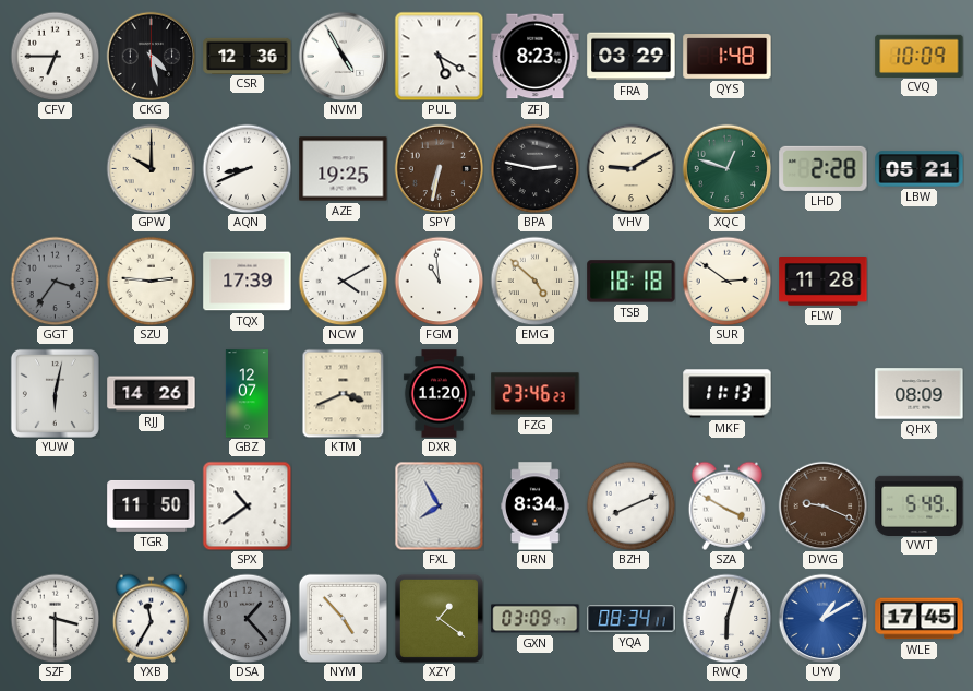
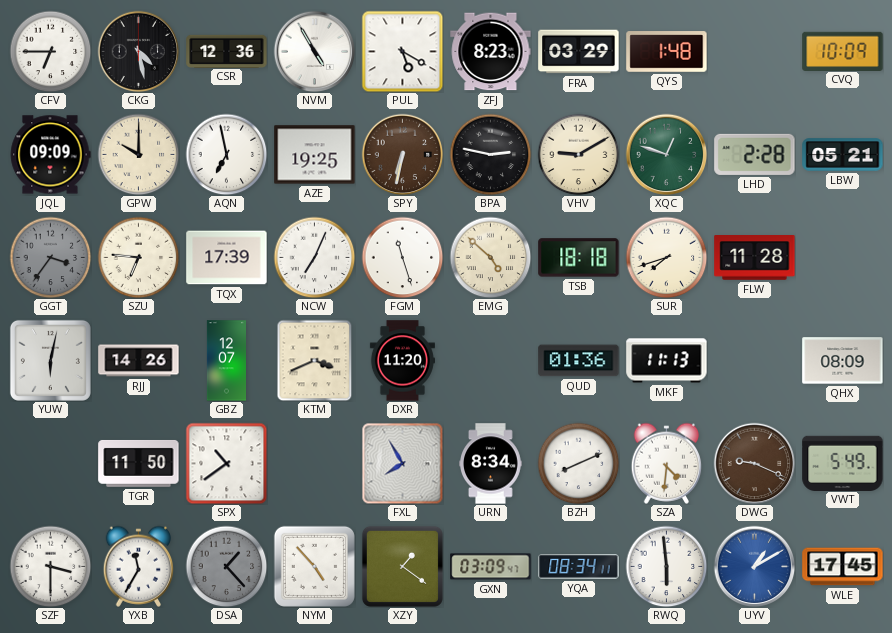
JQL: none -> 09:09 (50, 155)
AQN: 8:41 -> 6:58 (226, 154)
SZU: 2:46 -> 6:46 (138, 257)
NCW: 4:10 -> 7:04 (314, 257)
FGM: 10:59 -> 11:27 (402, 257)
SUR: 2:51 -> 7:42 (666, 257)
FZG: 23:46 -> none (536, 394)
QUD: none -> 01:36 (579, 361)
SZA: 3:50 -> 4:31 (667, 463)
RWQ: 6:03 -> 5:59 (666, 566)
